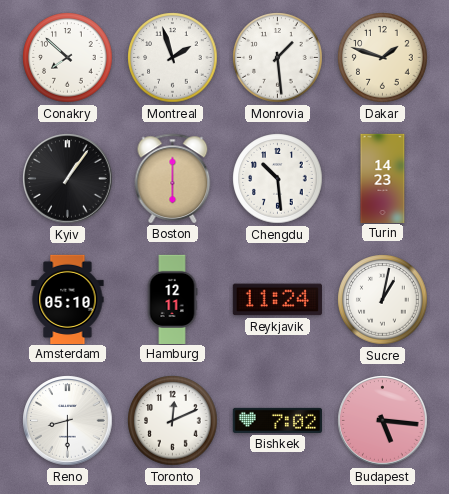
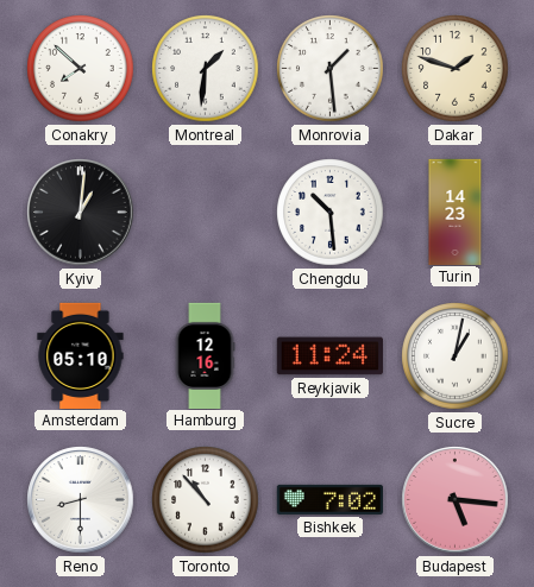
Montreal: 1:57 -> 1:31 (206, 69)
Kyiv: 1:06 -> 1:01 (81, 213)
Boston: 6:00 -> none (173, 178)
Hamburg: 12:11 -> 12:16 (205, 355)
Toronto: 12:11 -> 10:53 (206, 500)
